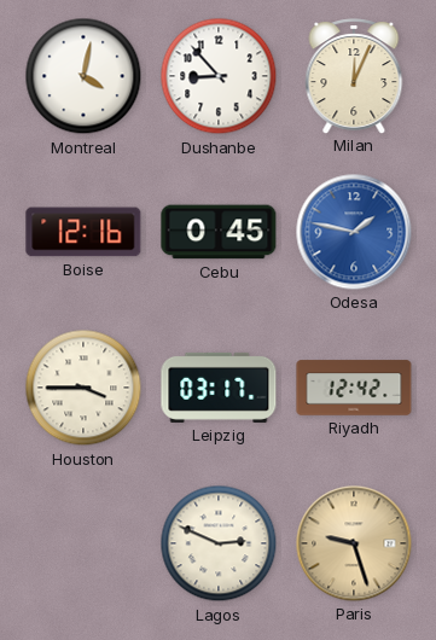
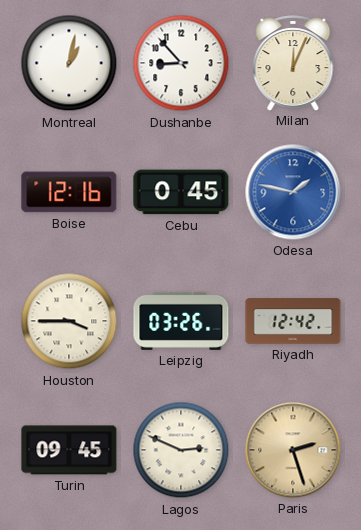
Montreal: 4:02 -> 1:02 (69, 63)
Leipzig: 03:17 -> 03:26 (181, 321)
Turin: none -> 09:45 (69, 450)
Paris: 9:27 -> 2:27 (293, 450)
